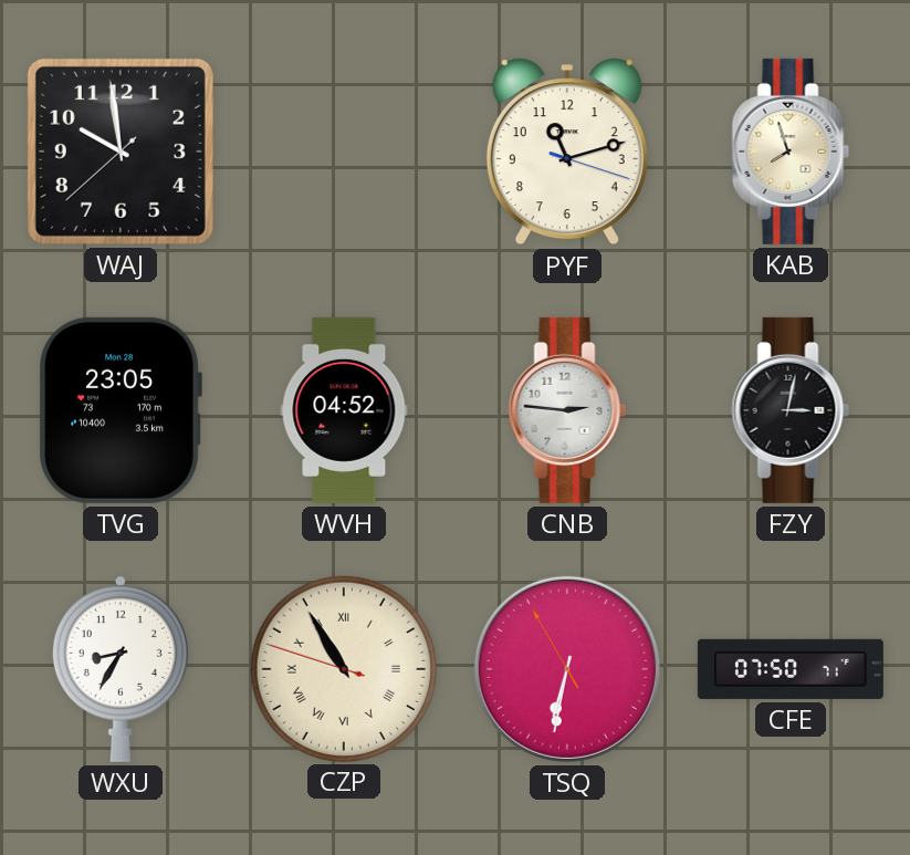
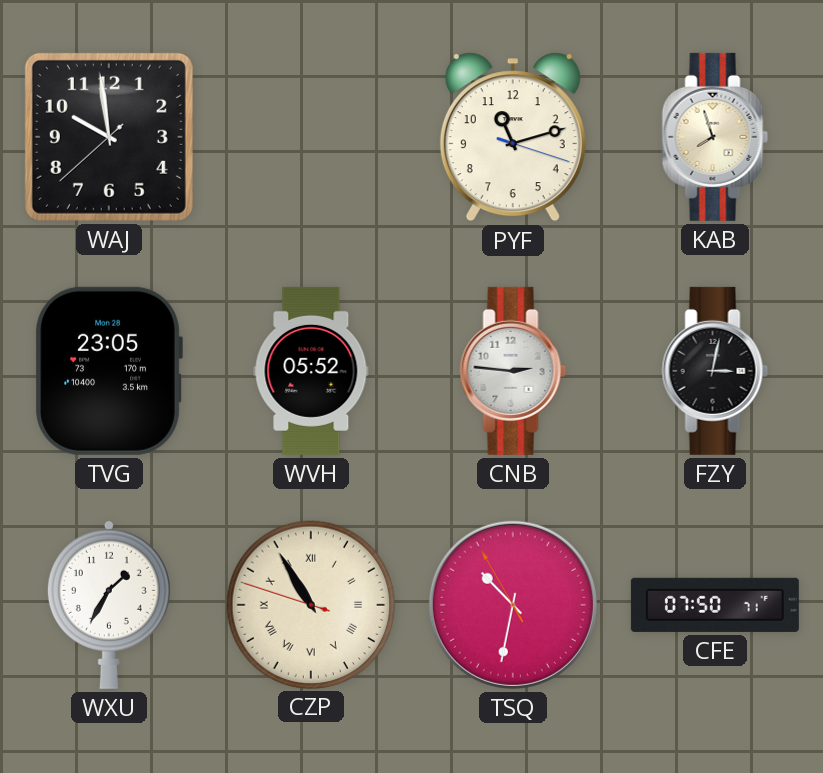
WVH: 04:52 -> 05:52 (311, 371)
WXU: 8:35 -> 1:35 (109, 604)
TSQ: 6:31 -> 10:31 (513, 605)
